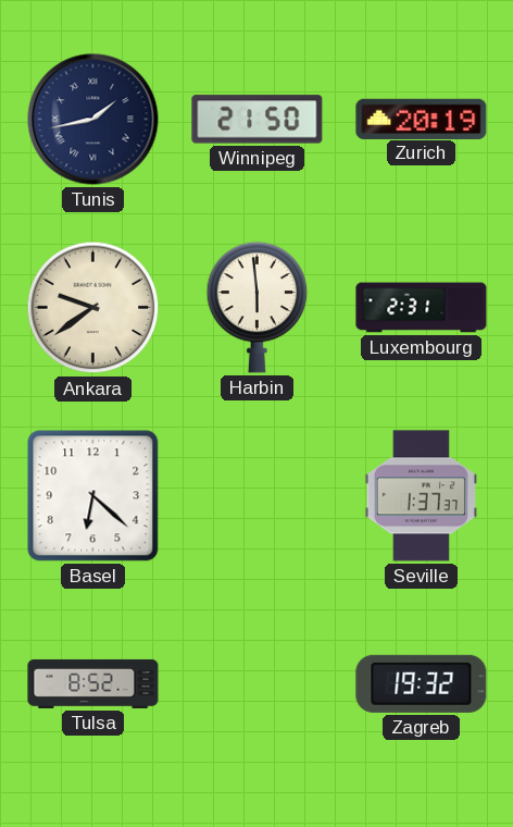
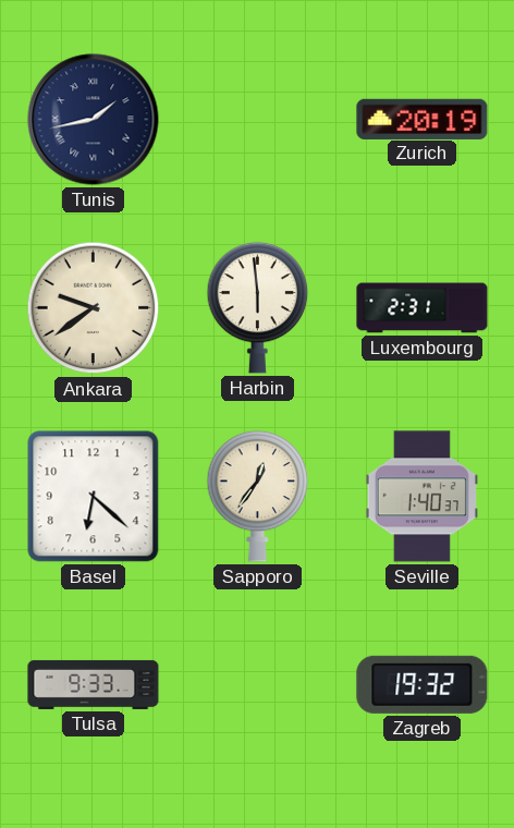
Winnipeg: 21:50 -> none (258, 120)
Sapporo: none -> 12:36 (258, 496)
Seville: 1:37 -> 1:40 (421, 497)
Tulsa: 8:52 -> 9:33 (94, 684)
